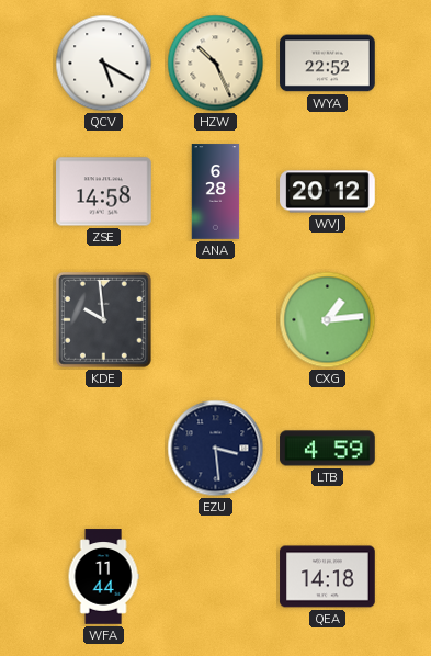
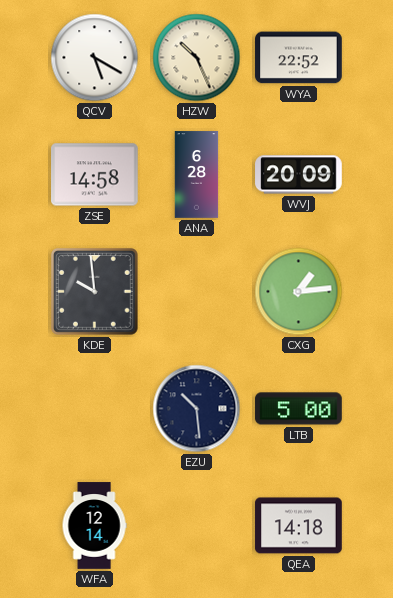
WVJ: 20:12 -> 20:09 (299, 175)
EZU: 3:29 -> 10:29 (197, 409)
LTB: 4:59 -> 5:00 (299, 409)
WFA: 11:44 -> 12:14 (94, 526)
